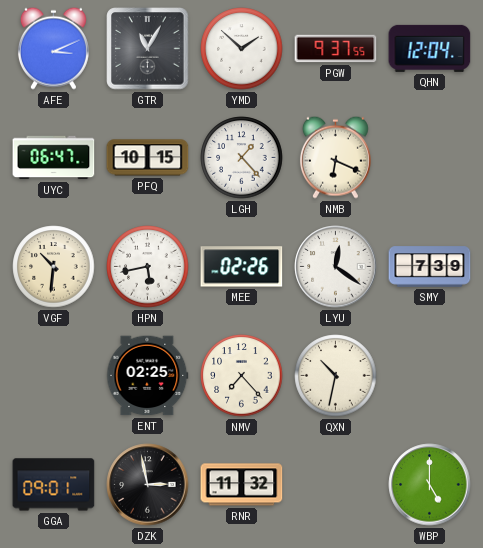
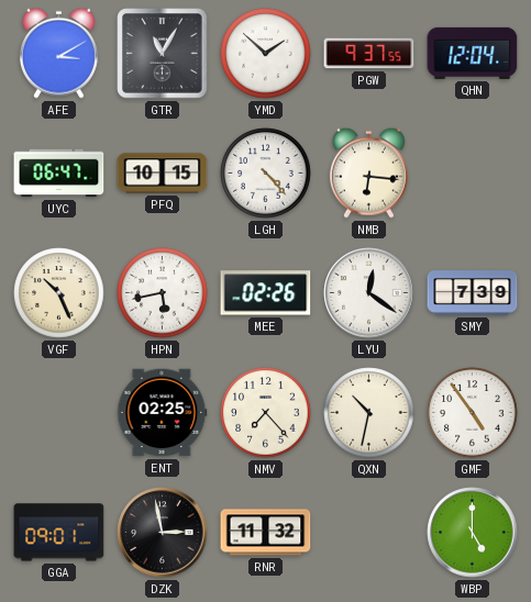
AFE: 3:11 -> 3:10 (58, 53)
LGH: 1:23 -> 4:23 (266, 174)
NMB: 6:19 -> 6:16 (368, 172)
VGF: 10:31 -> 10:26 (59, 293)
GMF: none -> 4:54 (473, 413)
